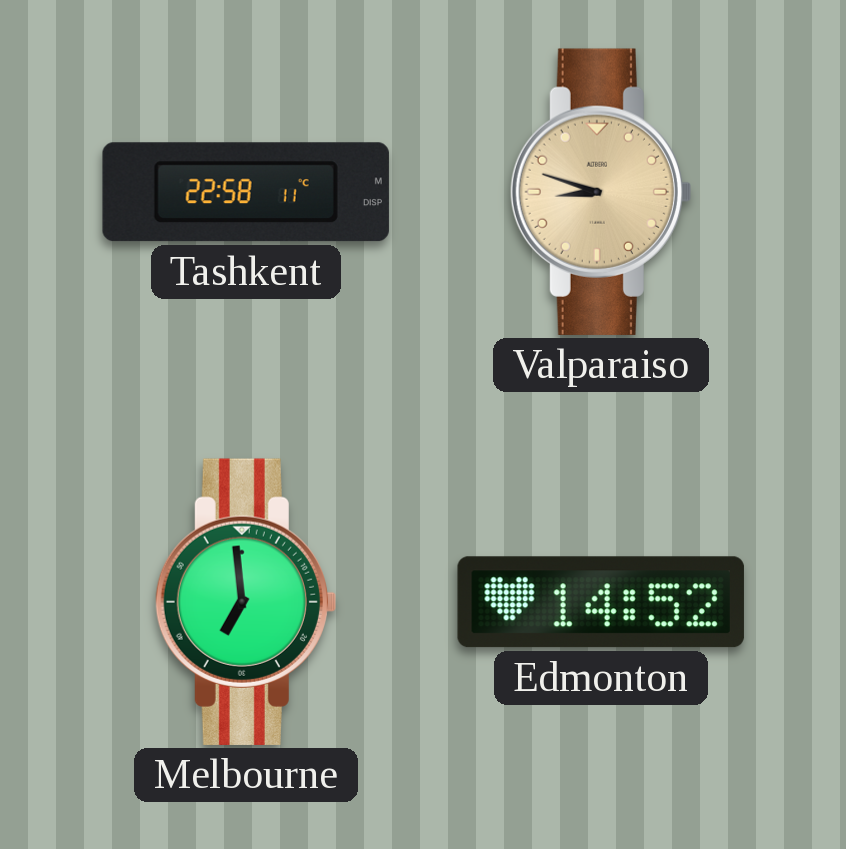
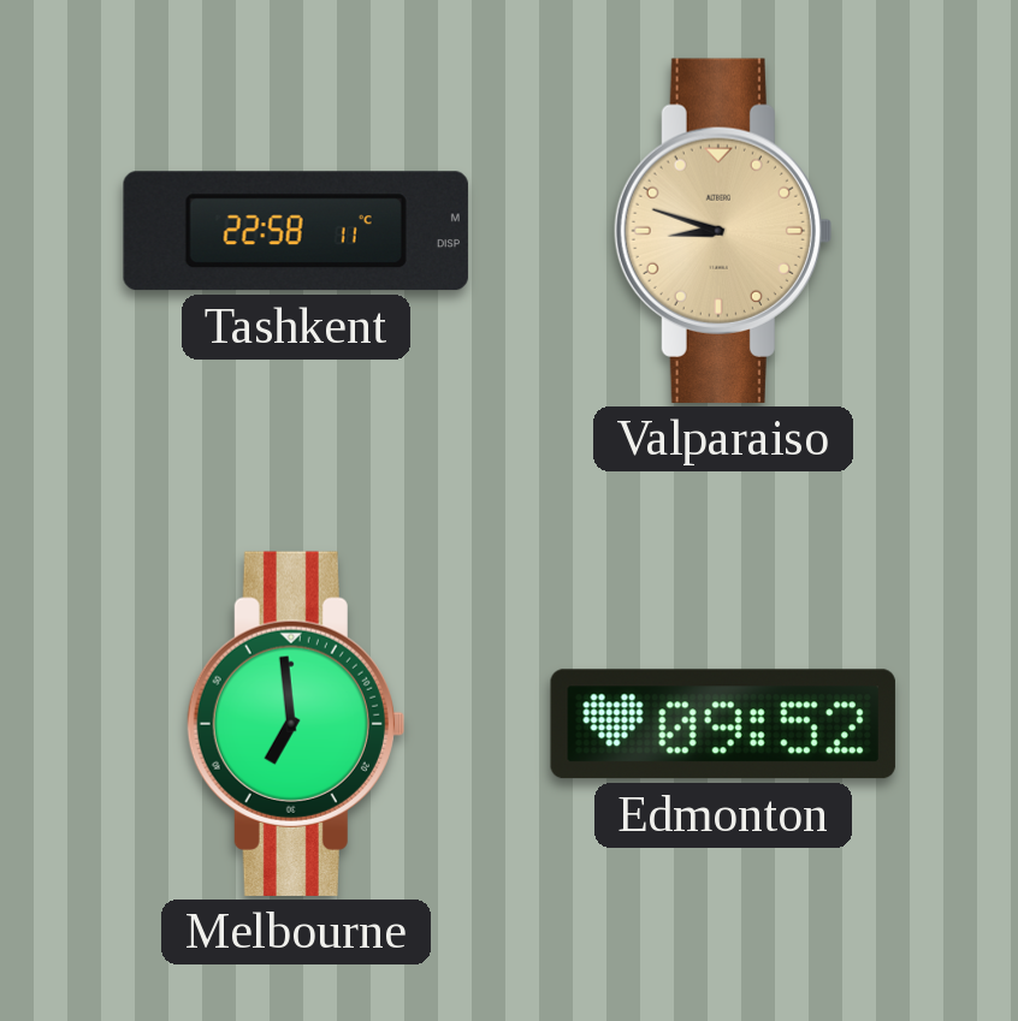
Edmonton: 14:52 -> 09:52 (723, 724)
